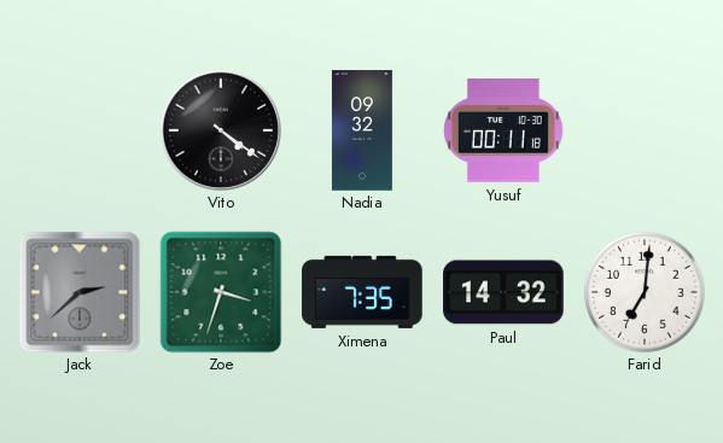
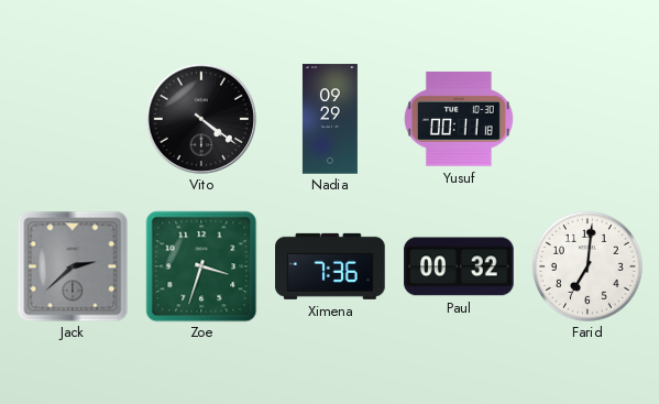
Nadia: 09:32 -> 09:29 (330, 119)
Ximena: 7:35 -> 7:36 (330, 266)
Paul: 14:32 -> 00:32 (459, 266)
